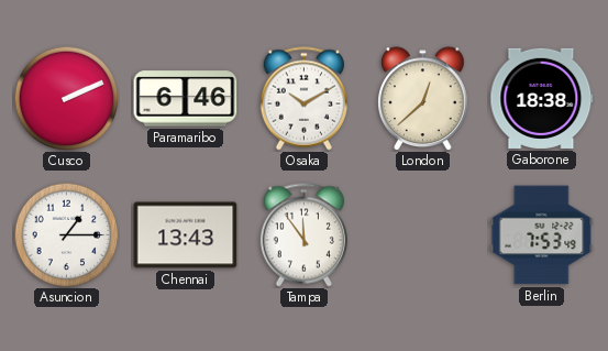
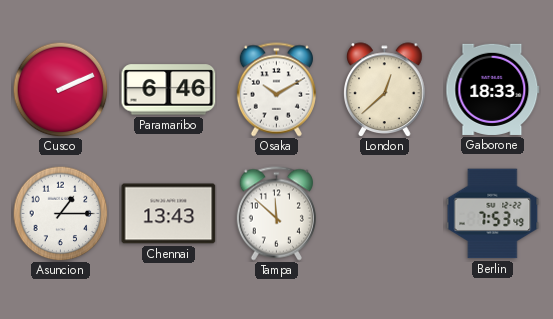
Gaborone: 18:38 -> 18:33 (493, 89)
Tampa: 11:54 -> 11:52 (276, 214)
